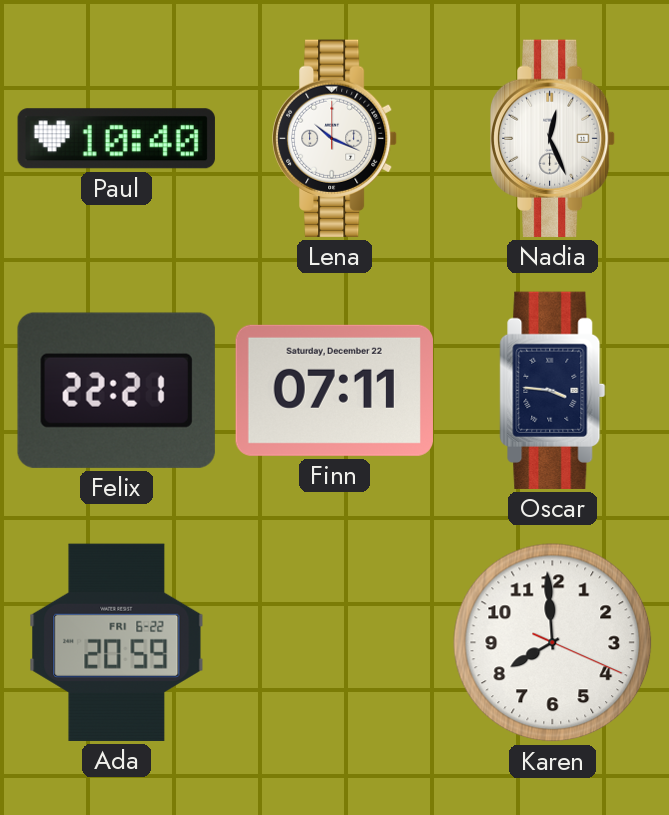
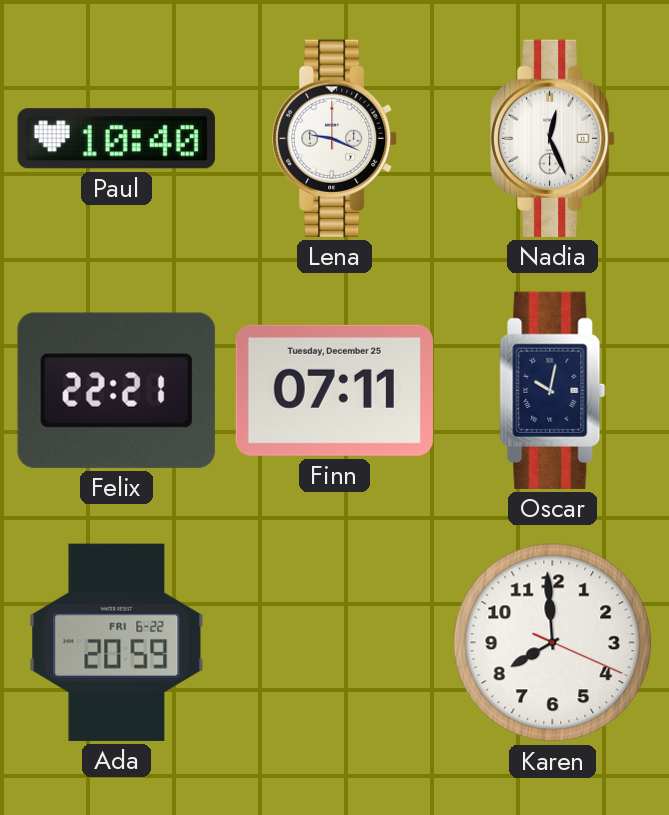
Lena: 10:19 -> 9:19 (336, 138)
Finn date: Saturday, December 22 -> Tuesday, December 25 (334, 390)
Oscar: 3:46 -> 10:02 (553, 390)
